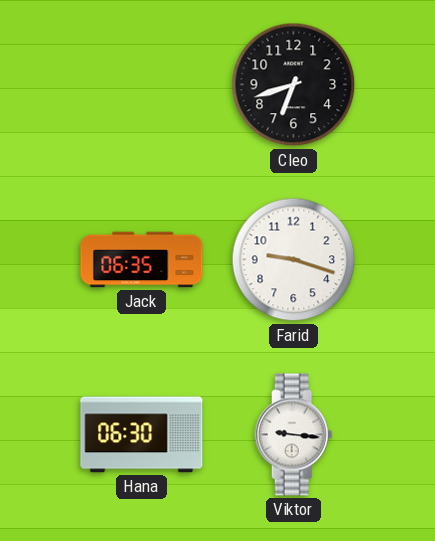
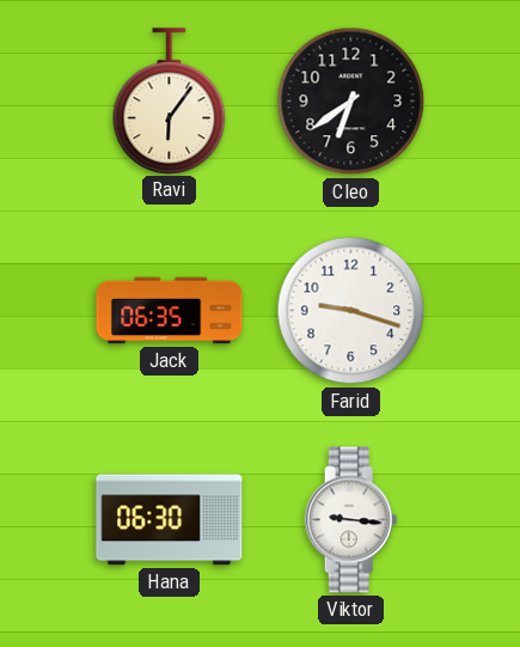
Ravi: none -> 6:06 (170, 100)
Cleo: 6:42 -> 6:39 (351, 102)
